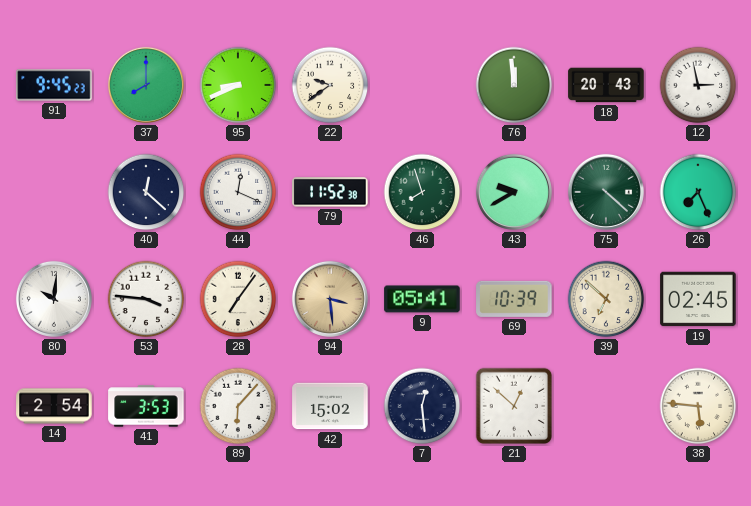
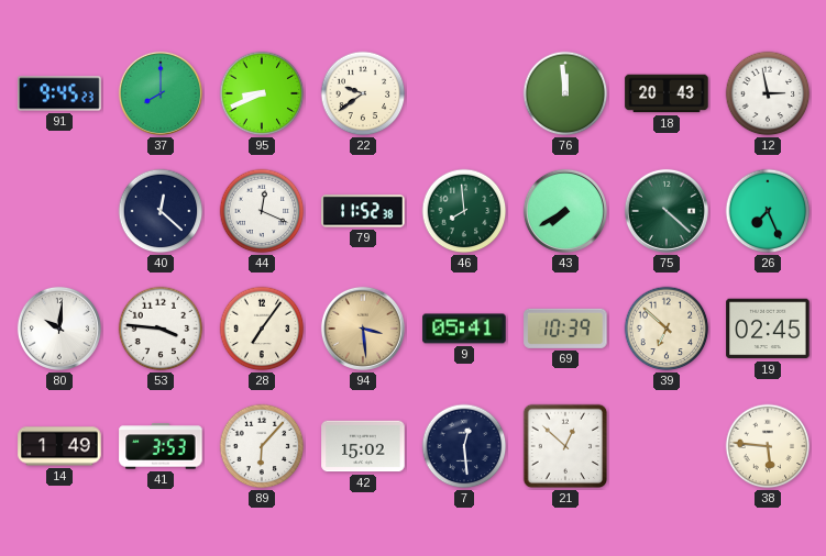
46: 7:57 -> 7:59 (464, 211)
43: 9:40 -> 7:40 (565, 211)
14: 2:54 -> 1:49 (59, 446)
